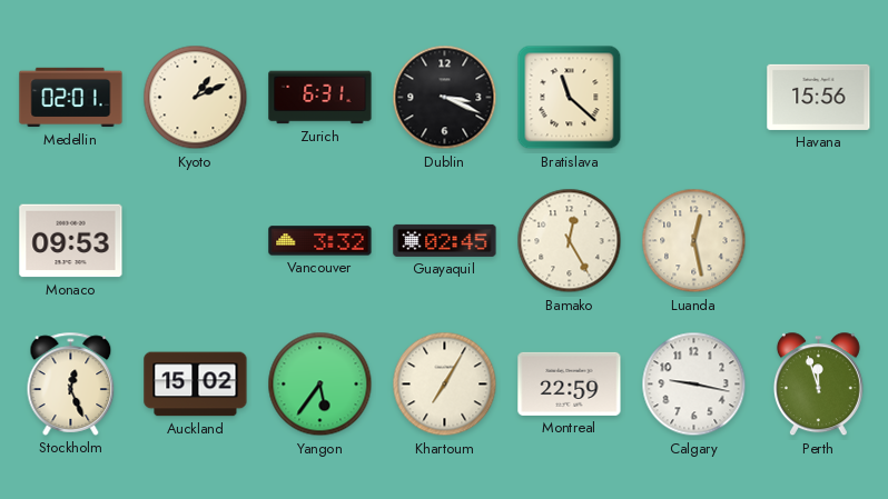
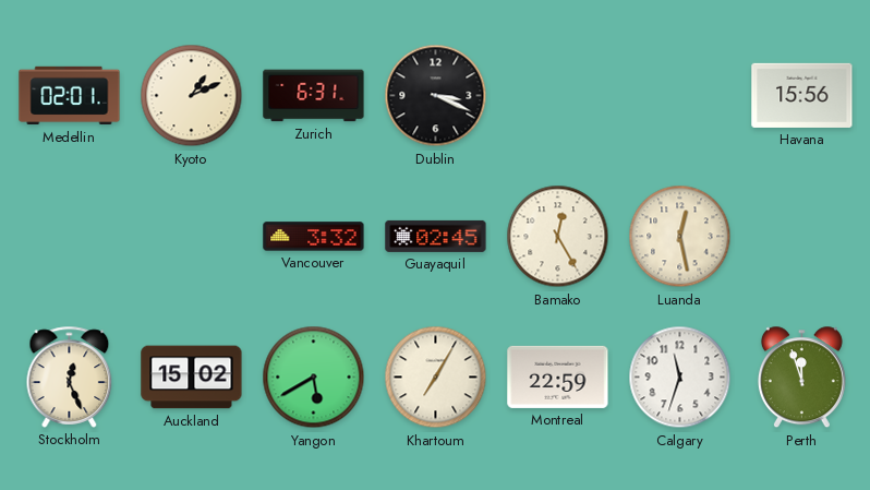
Bratislava: 11:22 -> none (570, 98)
Monaco: 09:53 -> none (71, 241)
Yangon: 5:36 -> 5:40 (314, 378)
Calgary: 9:17 -> 11:33 (680, 378)
